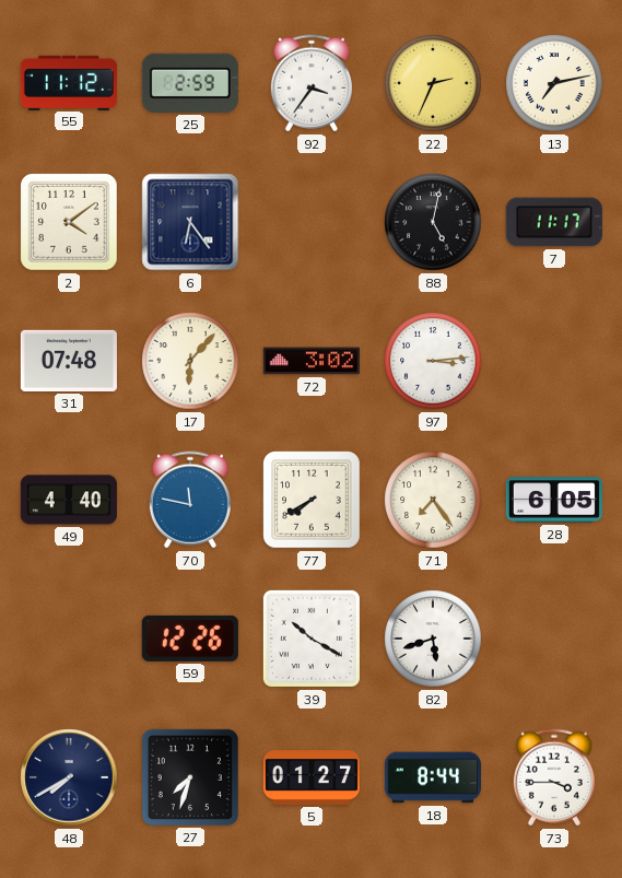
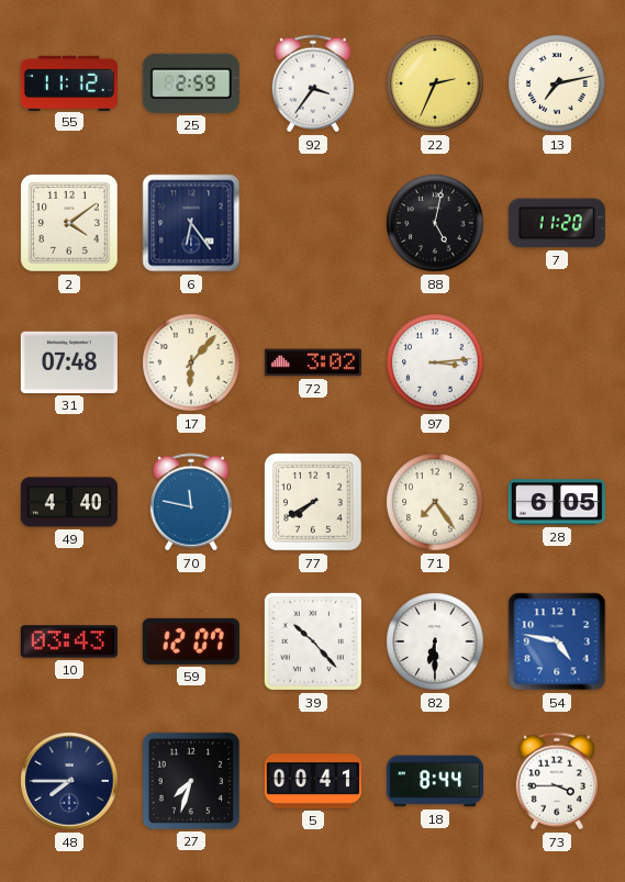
7: 11:17 -> 11:20 (557, 223)
10: none -> 03:43 (69, 641)
59: 12:26 -> 12:07 (191, 641)
39: 10:20 -> 10:23 (313, 641)
82: 5:42 -> 6:30 (435, 641)
54: none -> 4:47 (557, 641)
48: 7:40 -> 7:45 (69, 781)
5: 01:27 -> 00:41 (313, 782)
